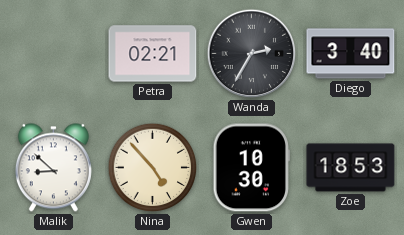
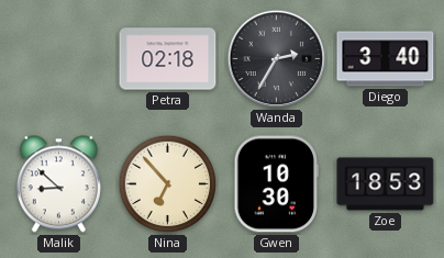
Petra: 02:21 -> 02:18 (168, 59)
Nina: 4:53 -> 6:53 (168, 184)
